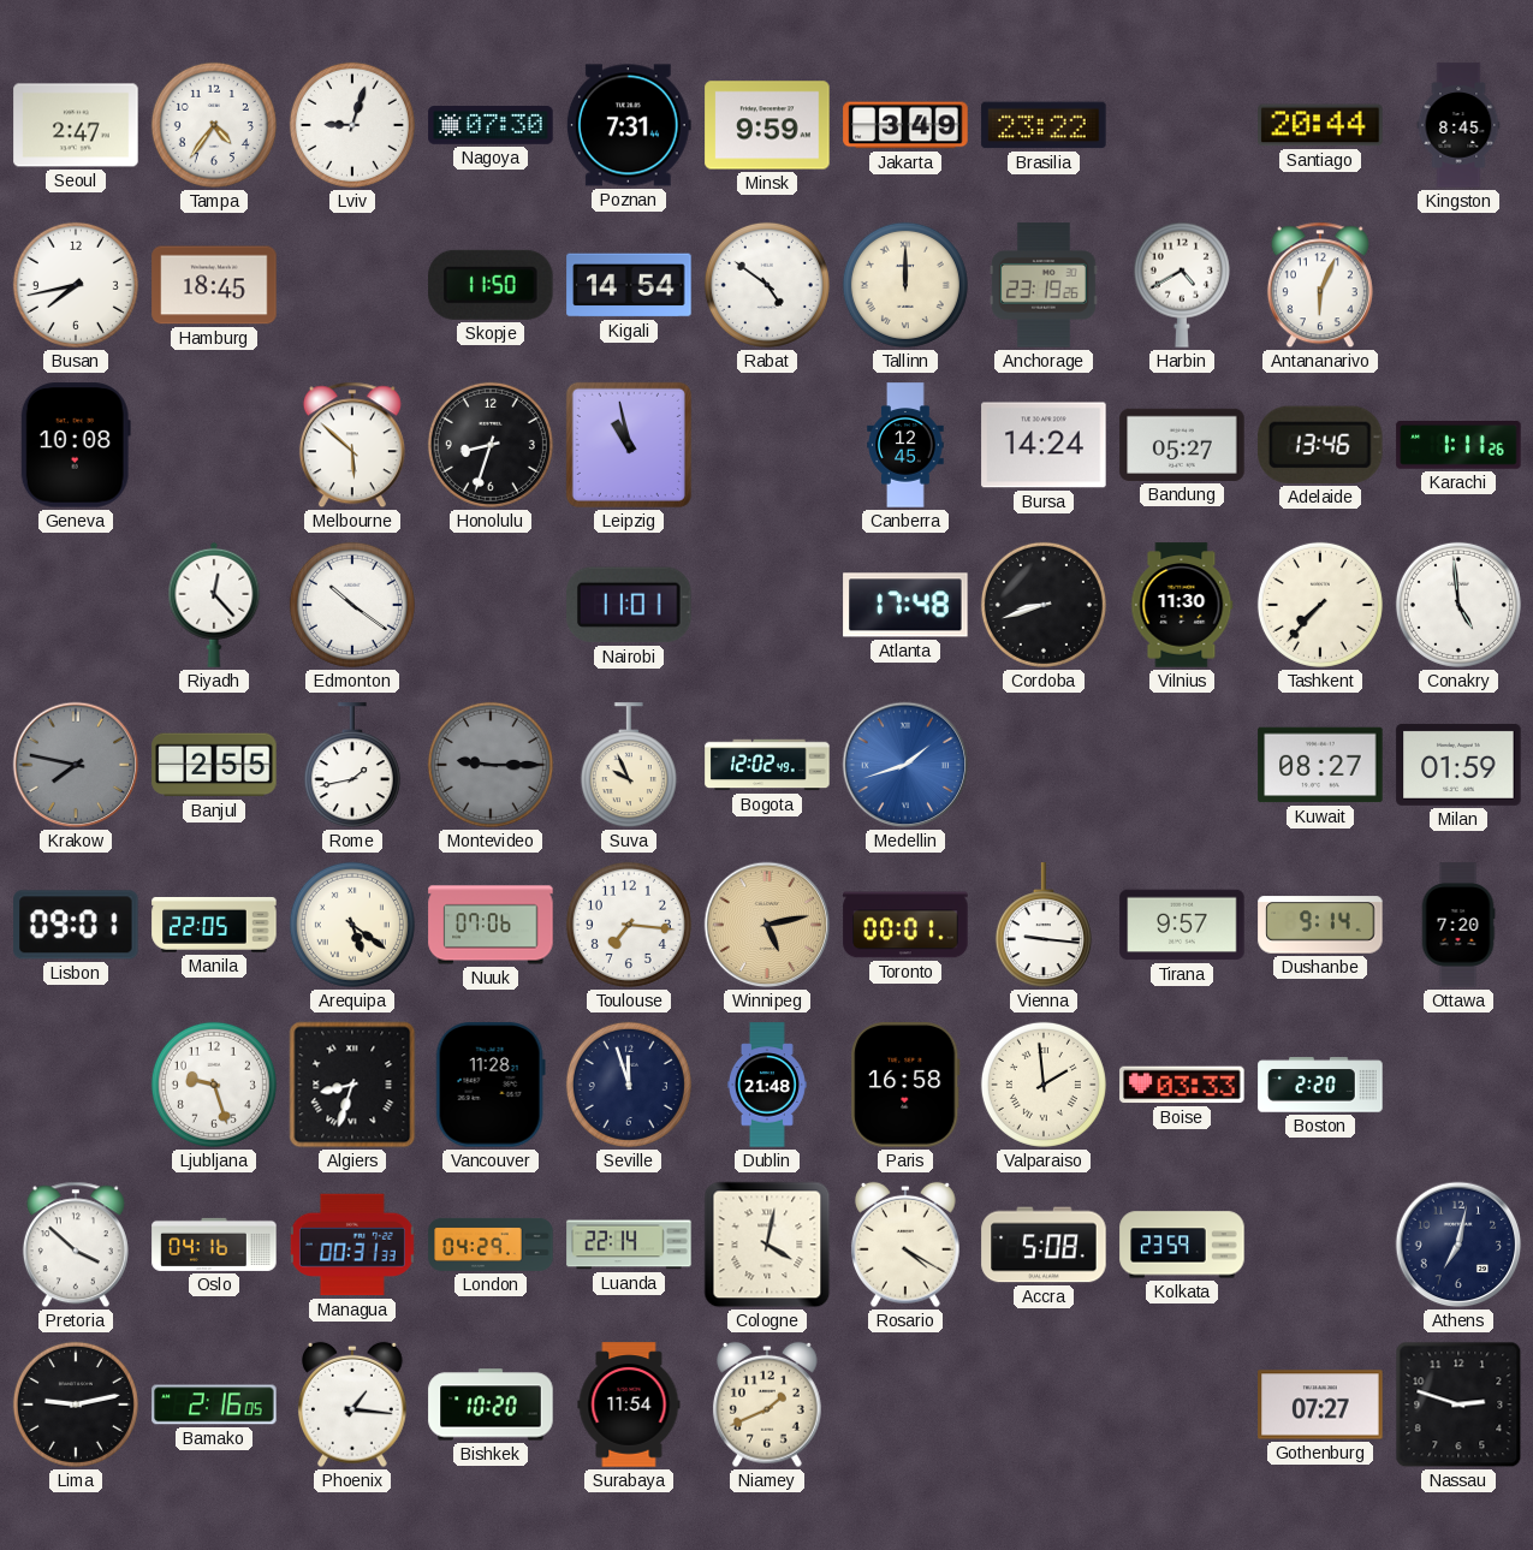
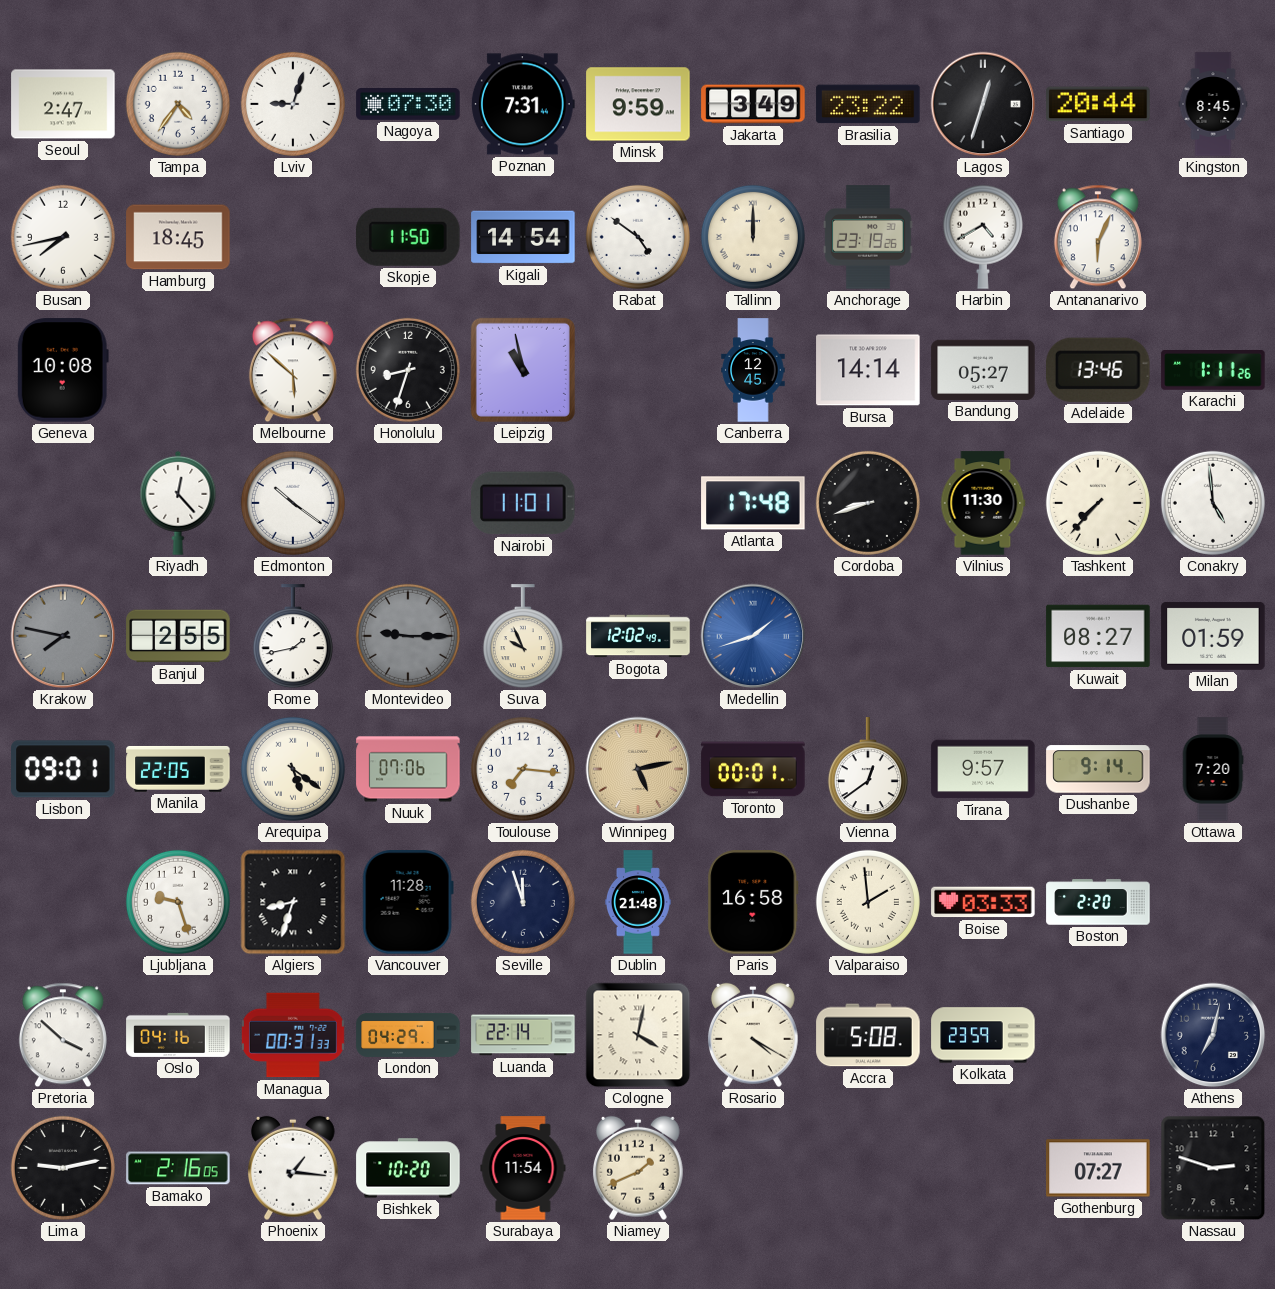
Lagos: none -> 12:33 (983, 104)
Bursa: 14:24 -> 14:14 (868, 370)
Vienna: 9:16 -> 12:39 (868, 770)
